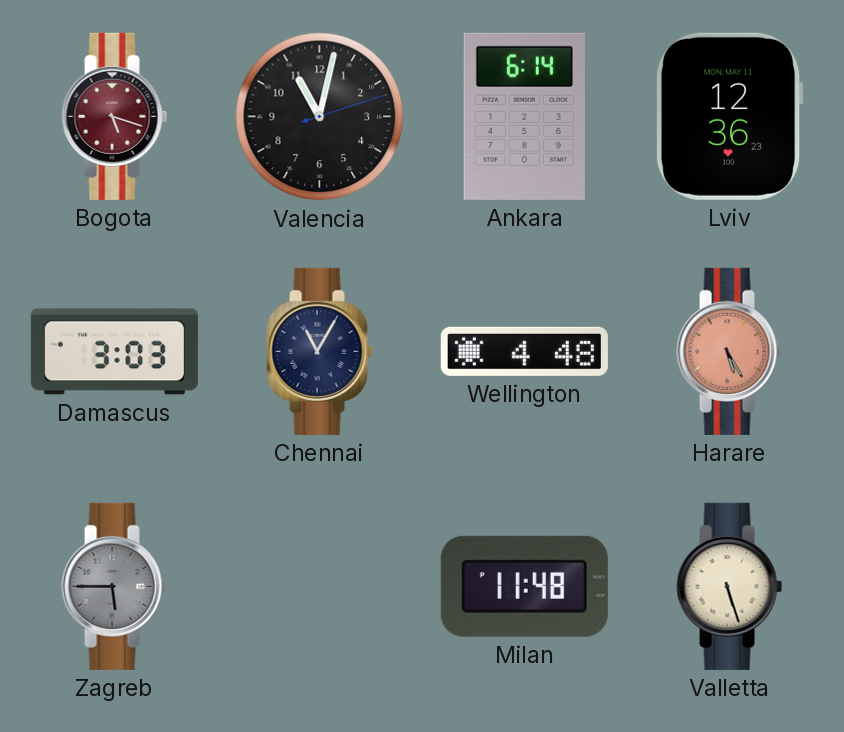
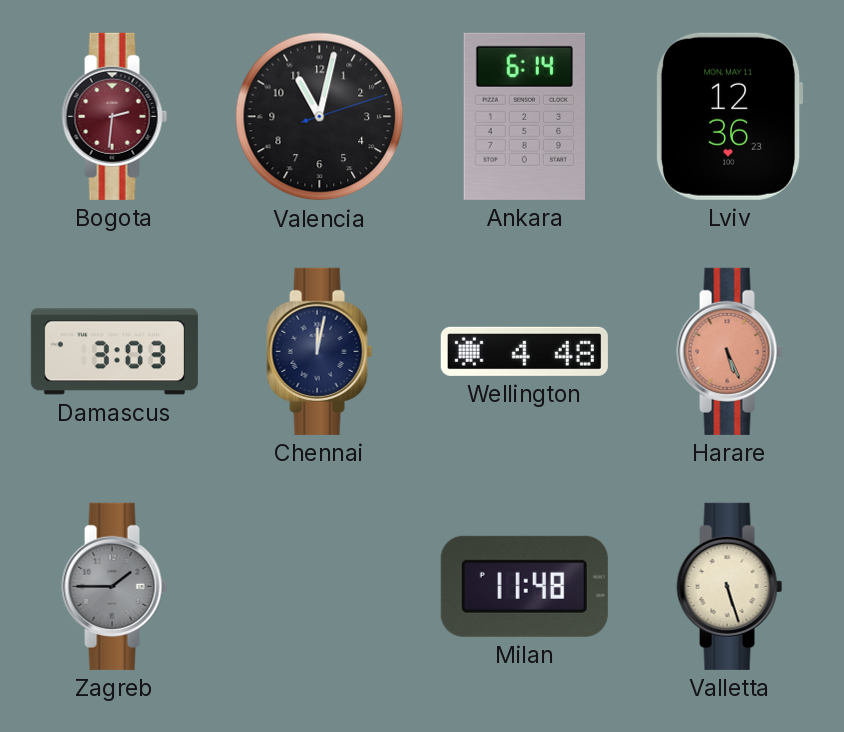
Bogota: 5:18 -> 2:31 (115, 116)
Chennai: 11:05 -> 12:02 (320, 351)
Harare: 5:25 -> 5:26 (730, 351)
Zagreb: 5:45 -> 1:45 (115, 586)
